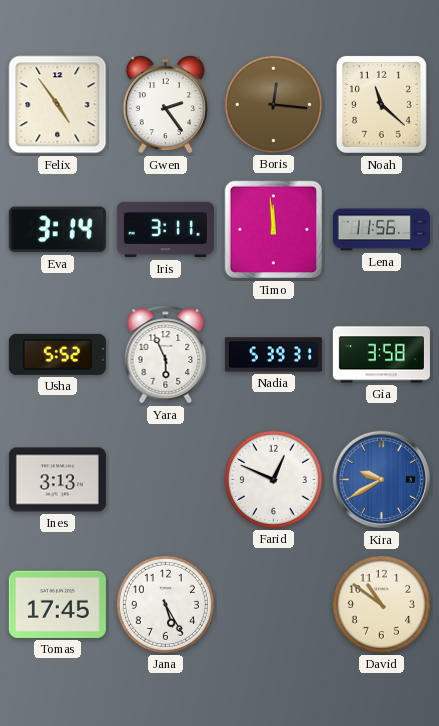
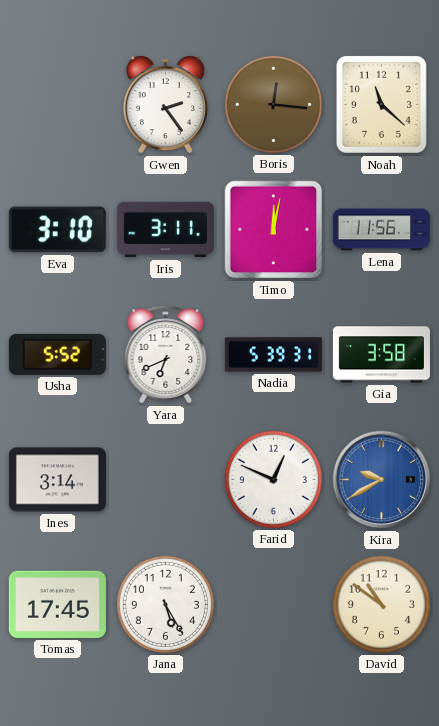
Felix: 4:54 -> none (58, 105)
Eva: 3:14 -> 3:10 (57, 230)
Timo: 11:59 -> 12:02 (274, 230)
Yara: 5:56 -> 6:41 (166, 355)
Ines: 3:13 -> 3:14 (57, 480)
